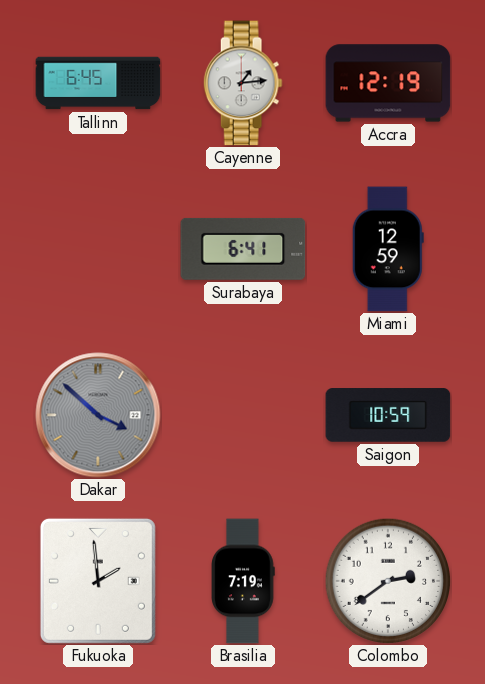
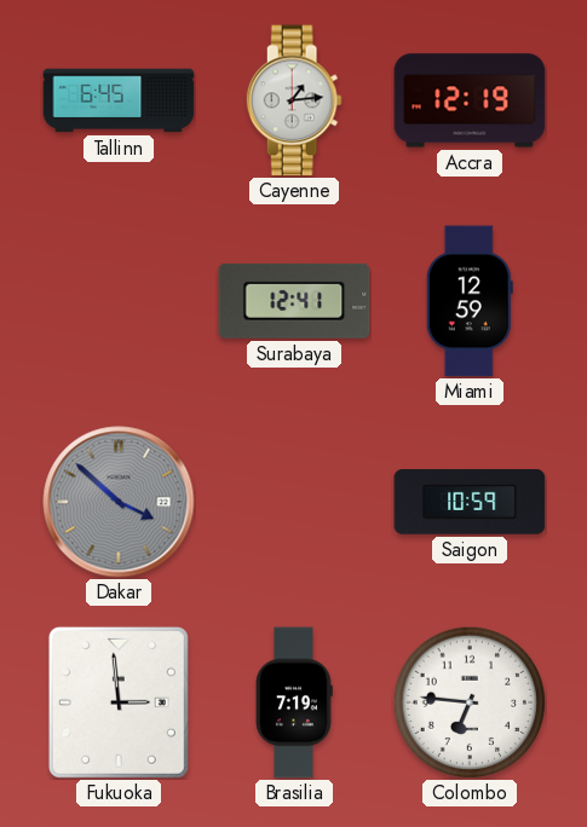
Surabaya: 6:41 -> 12:41 (294, 301)
Fukuoka: 1:59 -> 2:59 (119, 702)
Colombo: 2:39 -> 6:46 (468, 701)
